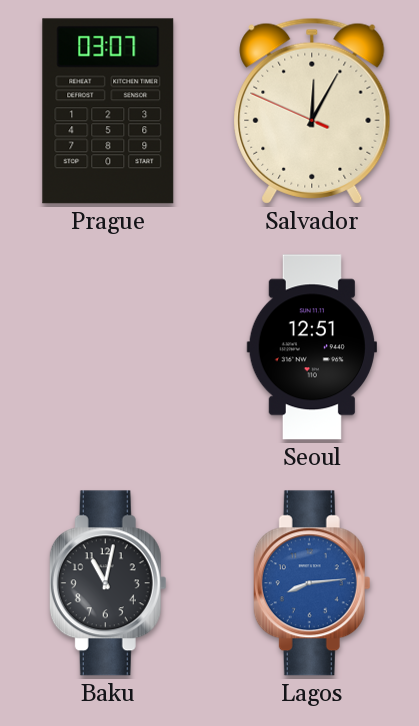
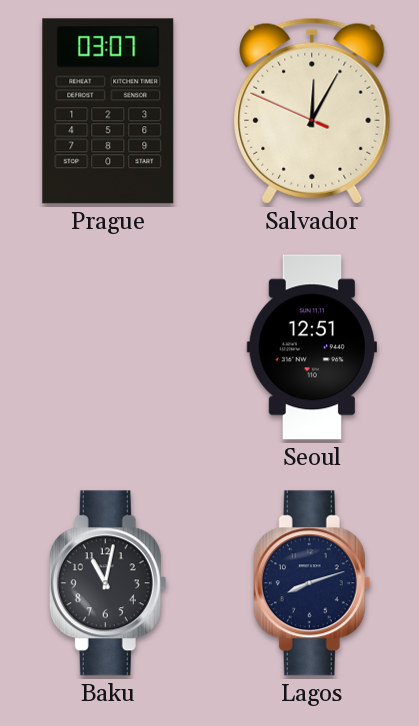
Lagos: 8:14 -> 8:12 (312, 583)
Lagos dial: blue -> navy (312, 583)
